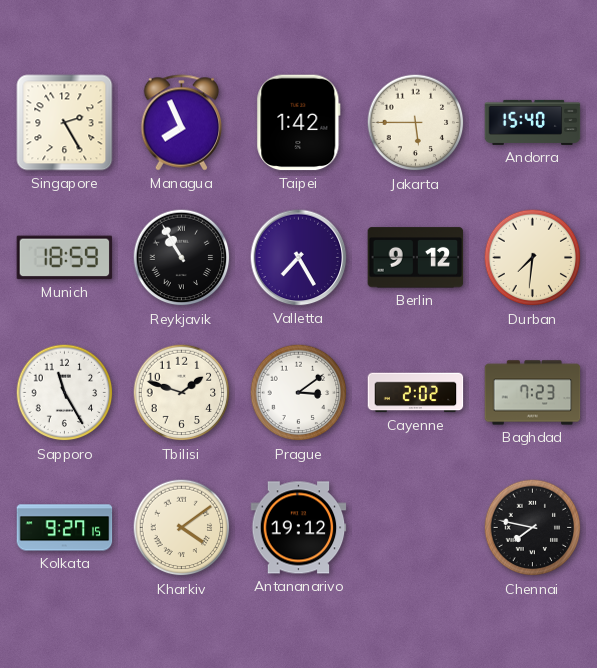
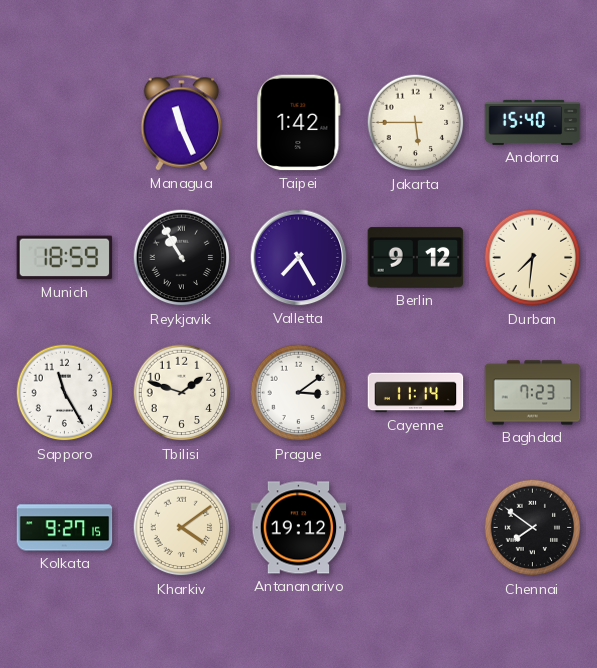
Singapore: 2:25 -> none (65, 123)
Managua: 7:56 -> 11:26 (182, 123)
Cayenne: 2:02 -> 11:14 (416, 393)
Chennai: 7:47 -> 7:51 (533, 528)
